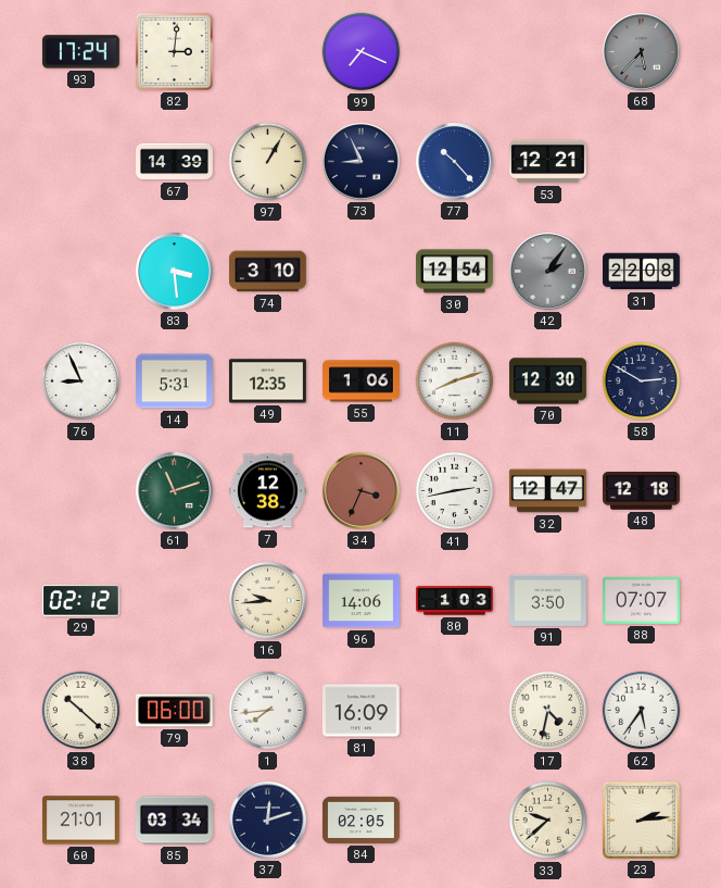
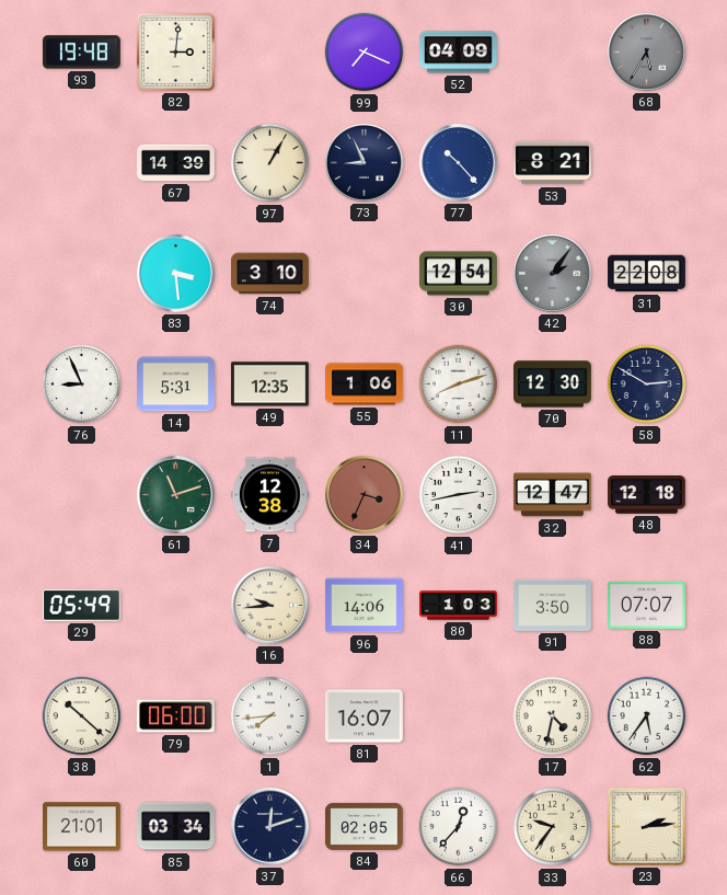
93: 17:24 -> 19:48 (81, 53)
52: none -> 04:09 (459, 53)
68: 5:37 -> 5:35 (647, 53)
53: 12:21 -> 8:21 (553, 163)
29: 02:12 -> 05:49 (81, 606)
81: 16:09 -> 16:07 (363, 716)
66: none -> 12:37 (459, 827)
33: 9:38 -> 9:36 (553, 827)
